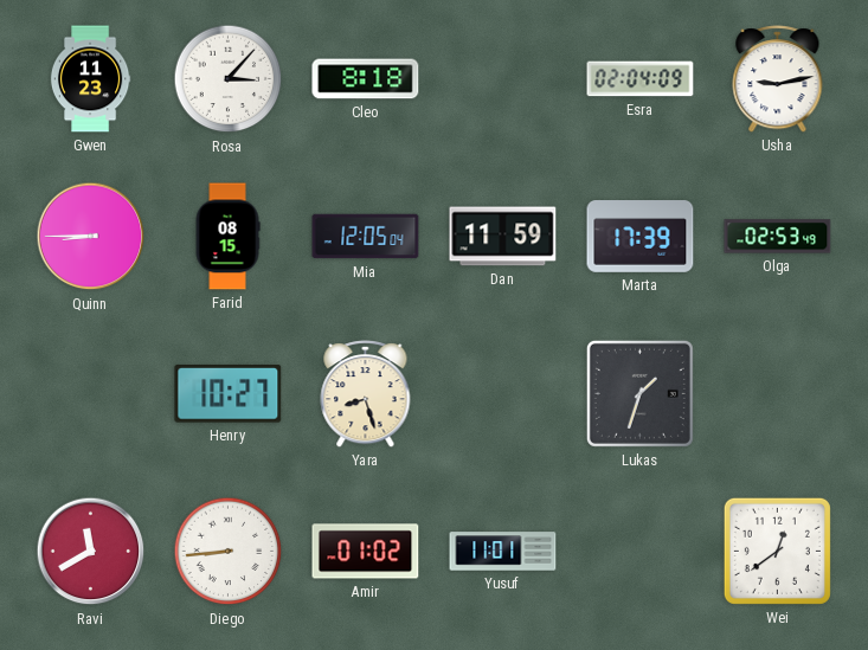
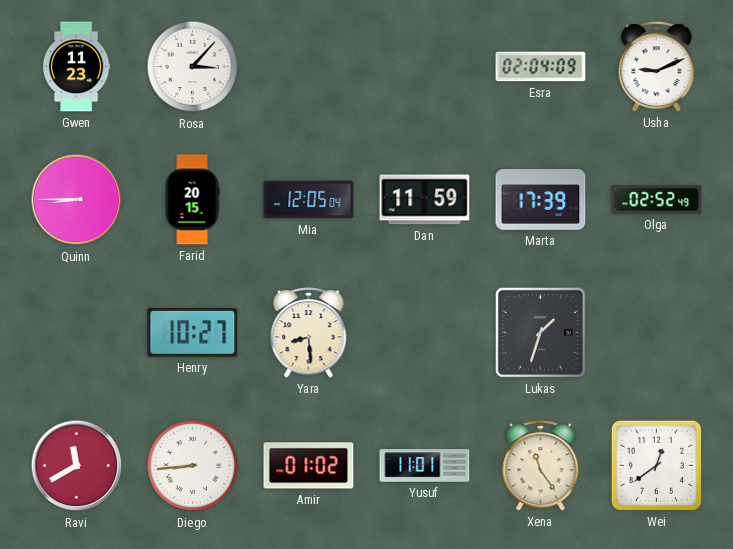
Cleo: 8:18 -> none (366, 79)
Usha: 9:13 -> 9:11 (657, 67)
Farid: 08:15 -> 20:15 (192, 200)
Olga: 02:53 -> 02:52 (657, 200)
Yara: 8:27 -> 8:29 (309, 333)
Xena: none -> 11:24 (541, 466)
